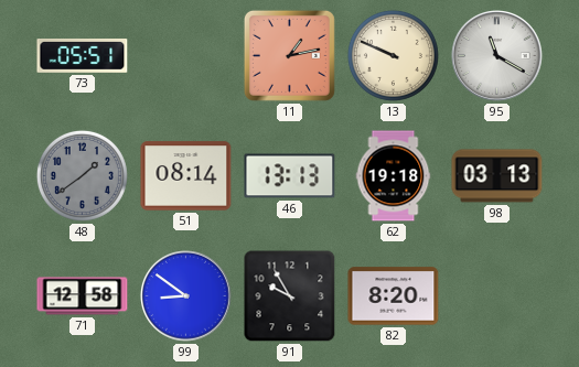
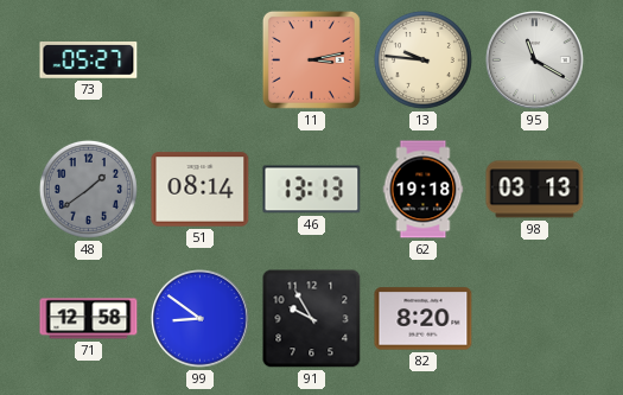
73: 05:51 -> 05:27 (89, 60)
11: 1:13 -> 3:13 (311, 59)
13: 9:49 -> 9:46 (422, 59)
